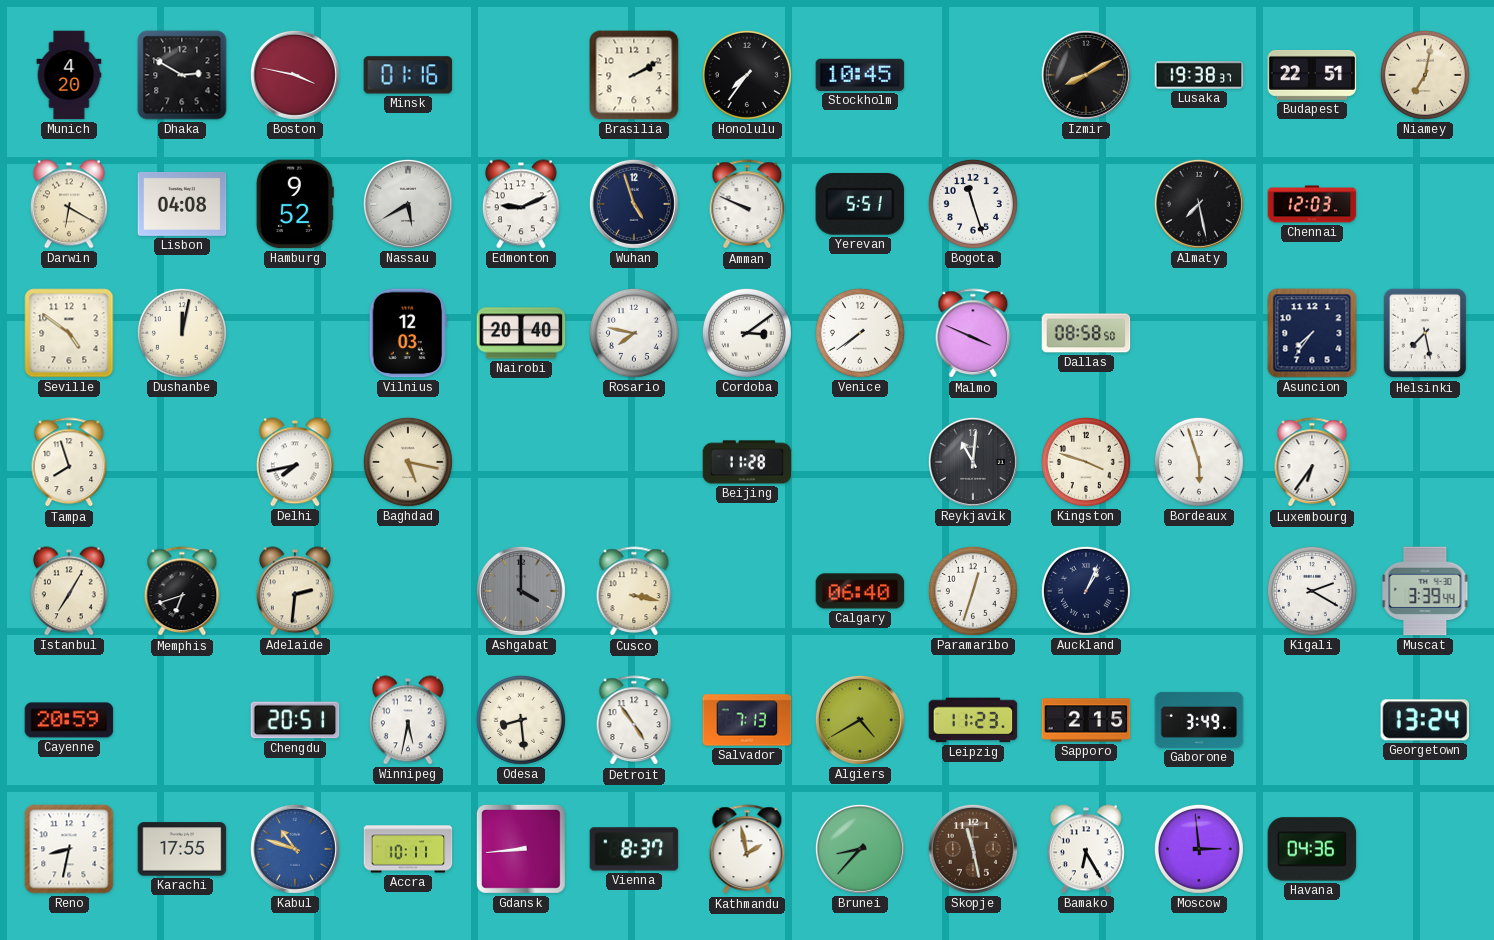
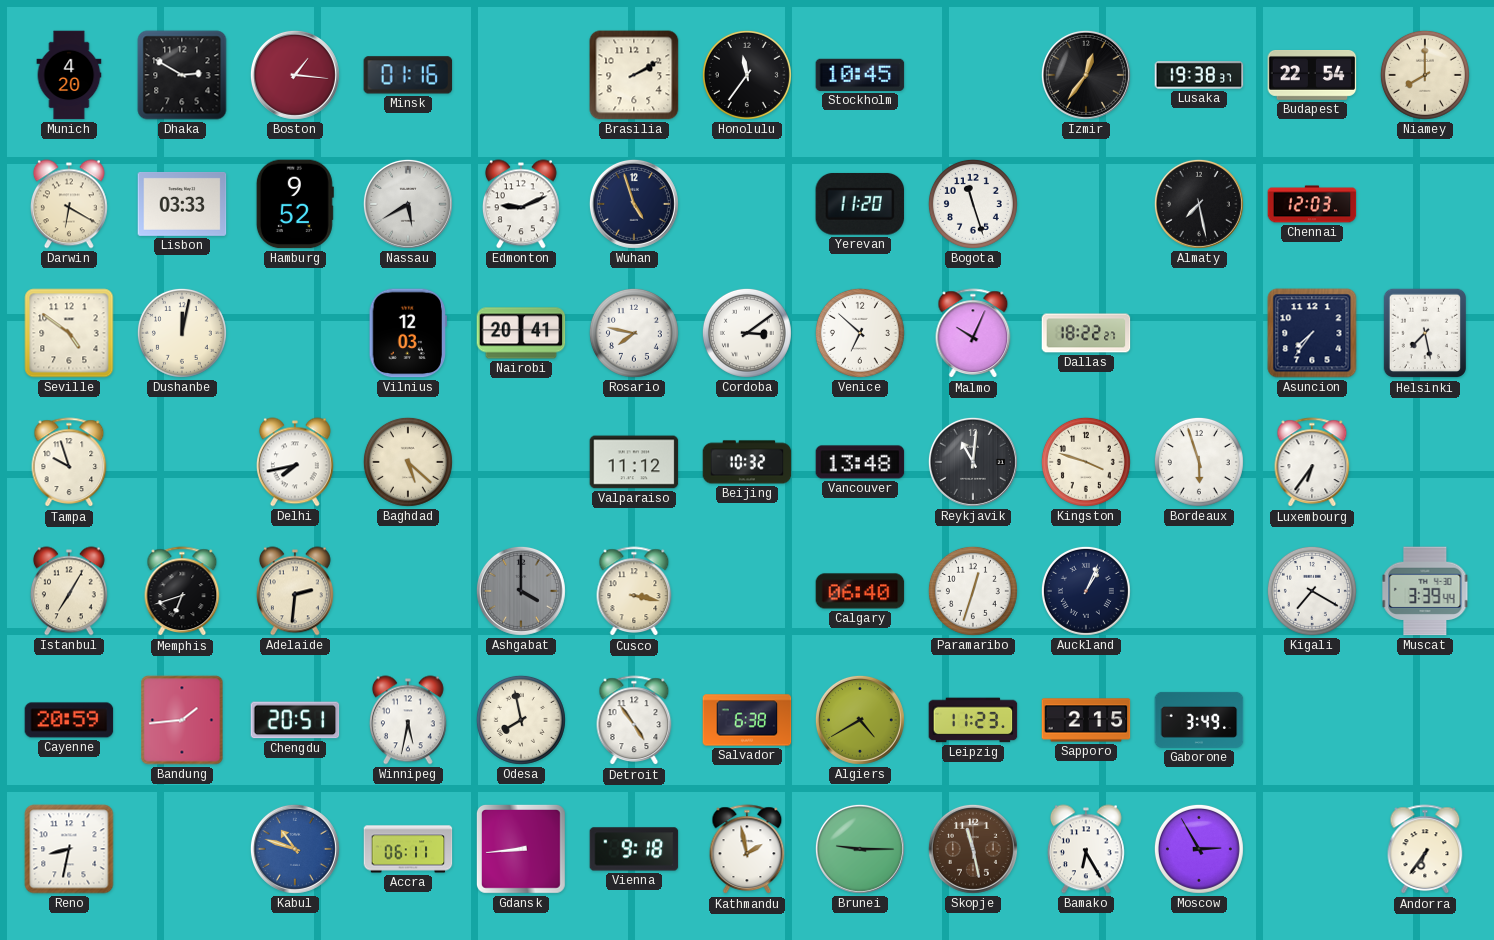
Boston: 3:47 -> 1:16 (295, 75)
Honolulu: 7:36 -> 11:36 (747, 75)
Izmir: 8:10 -> 12:36 (1086, 75)
Budapest: 22:51 -> 22:54 (1312, 76)
Niamey: 7:02 -> 8:00 (1425, 75)
Lisbon: 04:08 -> 03:33 (182, 204)
Amman: 9:49 -> none (747, 205)
Yerevan: 5:51 -> 11:20 (860, 204)
Nairobi: 20:40 -> 20:41 (521, 333)
Venice: 7:39 -> 6:52 (860, 333)
Malmo: 3:49 -> 10:04 (973, 334)
Dallas: 08:58 -> 18:22 (1086, 333)
Tampa: 7:57 -> 9:57 (69, 463)
Baghdad: 5:17 -> 5:22 (408, 462)
Valparaiso: none -> 11:12 (634, 462)
Beijing: 11:28 -> 10:32 (747, 462)
Vancouver: none -> 13:48 (860, 462)
Kigali: 2:20 -> 7:20 (1312, 591)
Bandung: none -> 1:44 (182, 720)
Odesa: 8:29 -> 7:58 (521, 720)
Salvador: 7:13 -> 6:38 (747, 720)
Georgetown: 13:24 -> none (1425, 720)
Karachi: 17:55 -> none (182, 849)
Accra: 10:11 -> 06:11 (408, 849)
Vienna: 8:37 -> 9:18 (634, 849)
Brunei: 8:37 -> 9:15 (860, 849)
Moscow: 2:59 -> 2:55 (1199, 849)
Havana: 04:36 -> none (1312, 849)
Andorra: none -> 6:36 (1425, 850)
